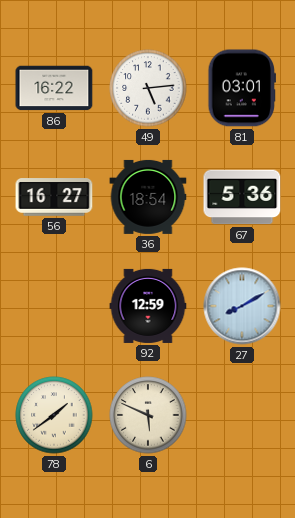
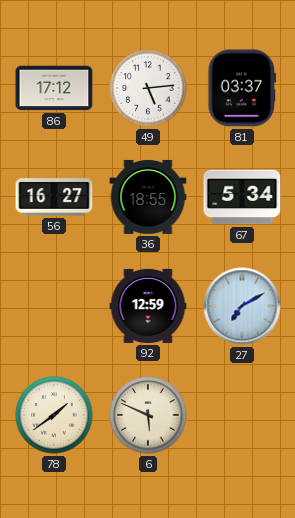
86: 16:22 -> 17:12 (54, 88)
81: 03:01 -> 03:37 (241, 88)
36: 18:54 -> 18:55 (148, 197)
67: 5:36 -> 5:34 (242, 197)
27: 8:10 -> 7:10 (242, 306)
